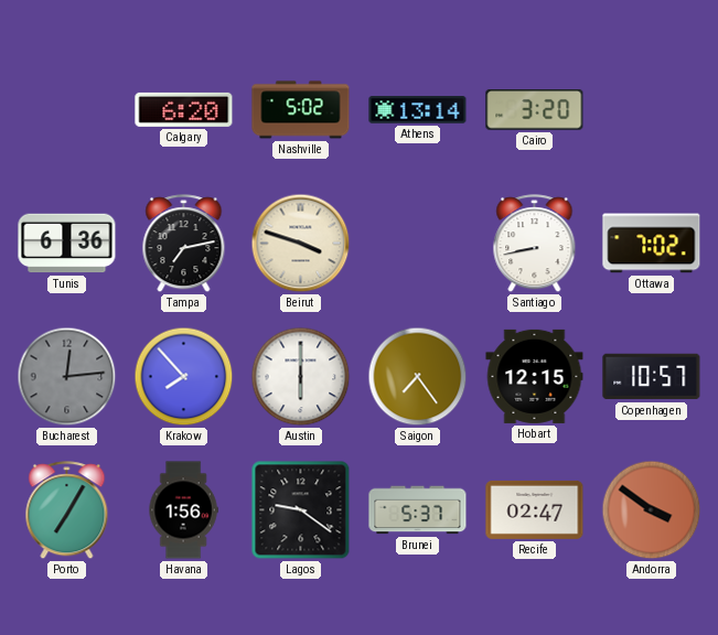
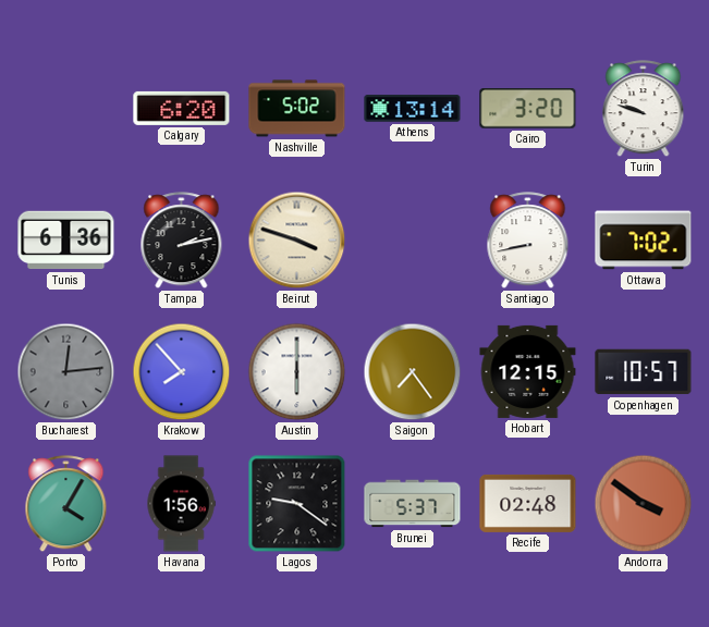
Turin: none -> 9:48 (644, 109)
Tampa: 7:13 -> 2:13 (182, 241)
Porto: 7:05 -> 4:05 (66, 504)
Recife: 02:47 -> 02:48 (528, 503)
